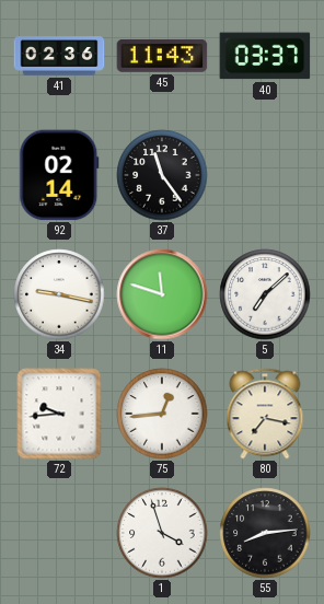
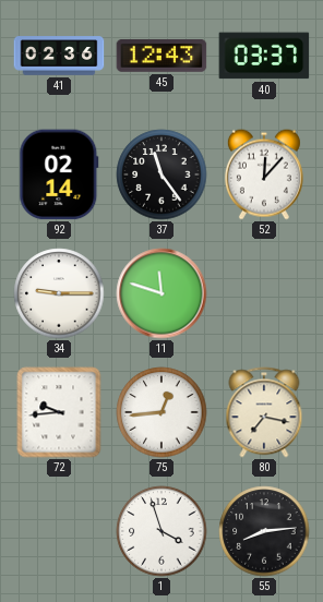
45: 11:43 -> 12:43 (161, 57)
52: none -> 12:07 (264, 174)
34: 9:17 -> 9:15 (59, 293)
5: 7:08 -> none (265, 294)
